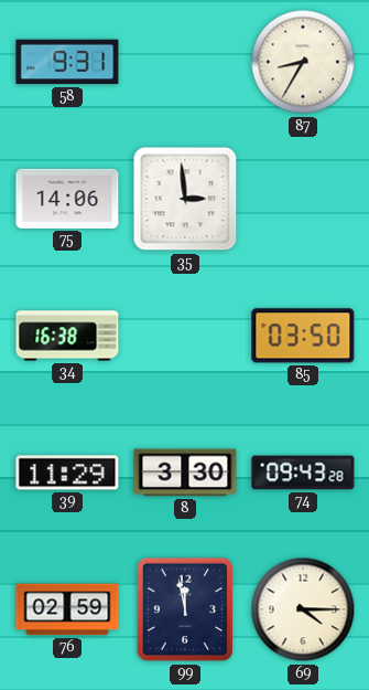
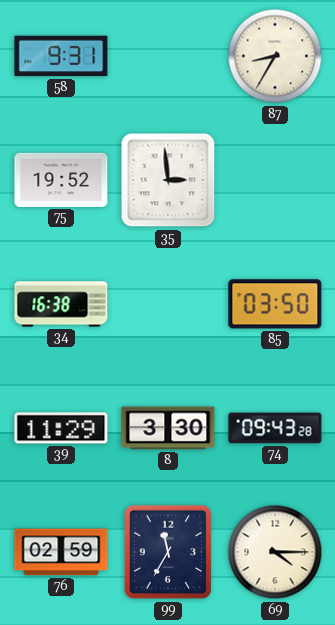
75: 14:06 -> 19:52 (61, 180)
99: 11:58 -> 11:35 (168, 552)
